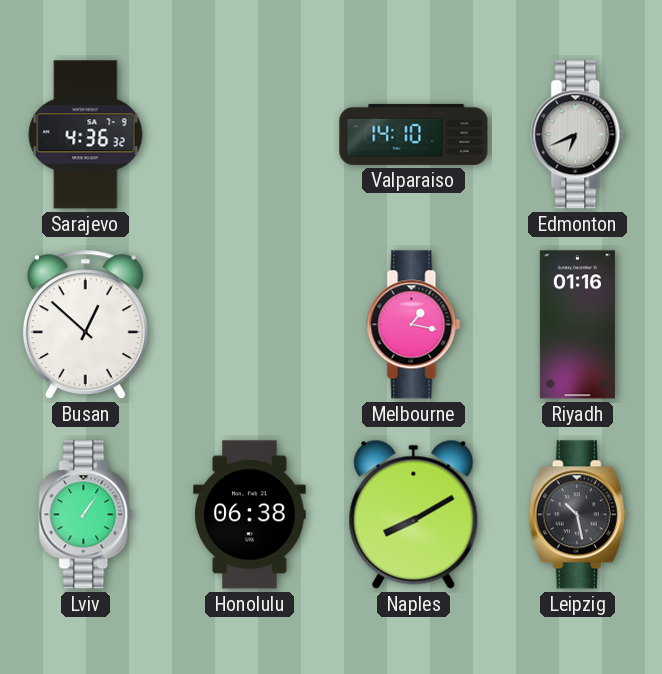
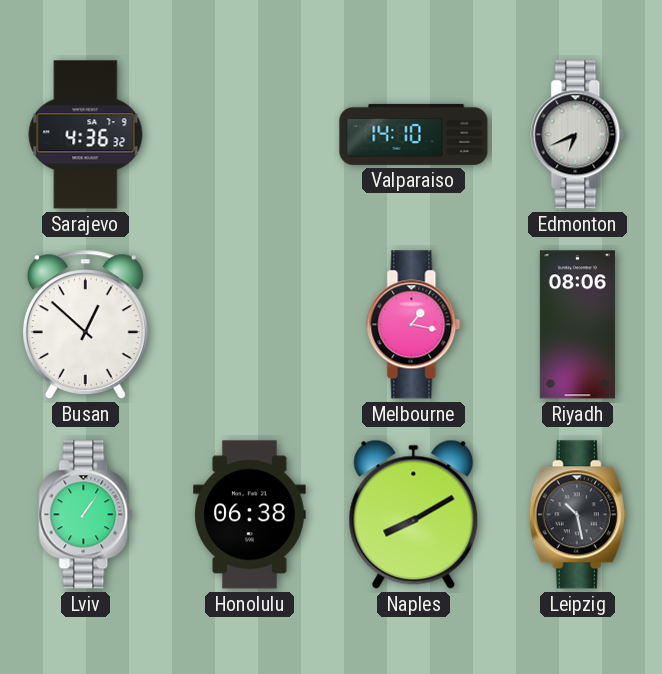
Riyadh: 01:16 -> 08:06 (577, 325)
